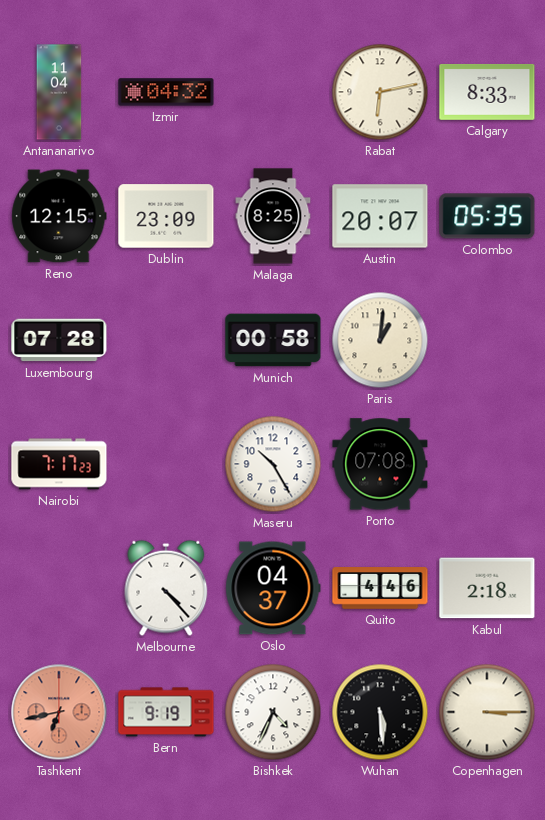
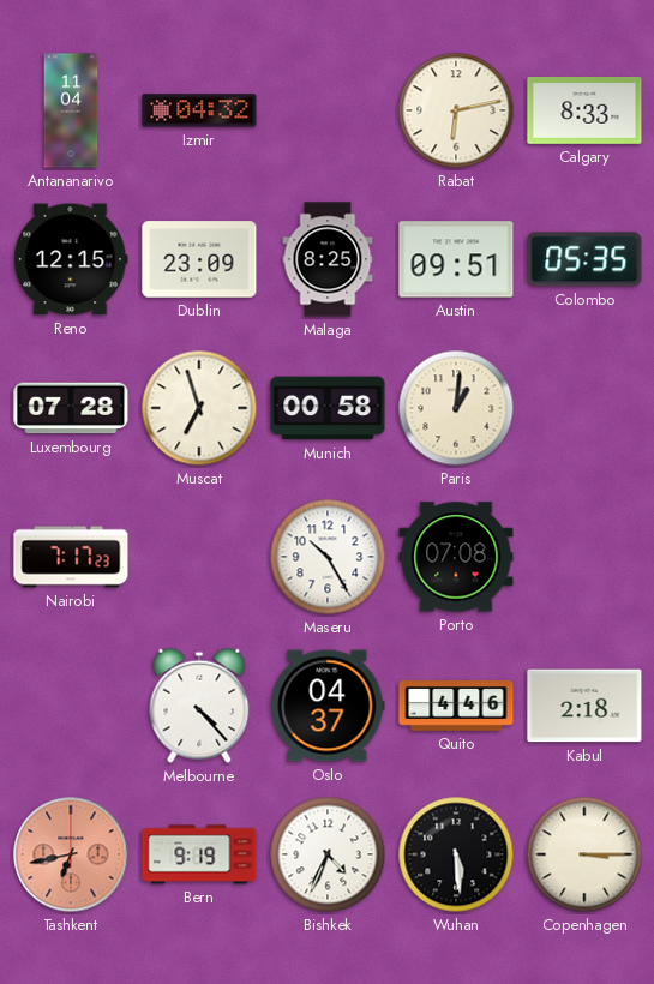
Austin: 20:07 -> 09:51 (456, 259)
Muscat: none -> 6:57 (199, 408)
